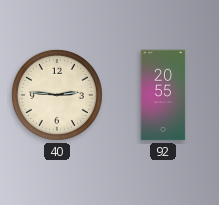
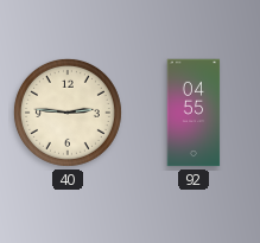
92: 20:55 -> 04:55 (194, 113)
